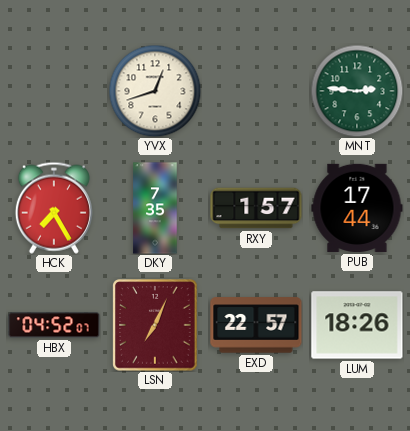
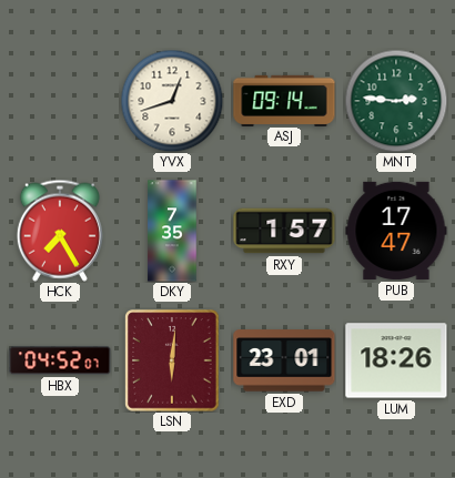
ASJ: none -> 09:14 (284, 100)
PUB: 17:44 -> 17:47 (396, 231)
LSN: 7:04 -> 6:01 (172, 360)
EXD: 22:57 -> 23:01 (284, 360)
